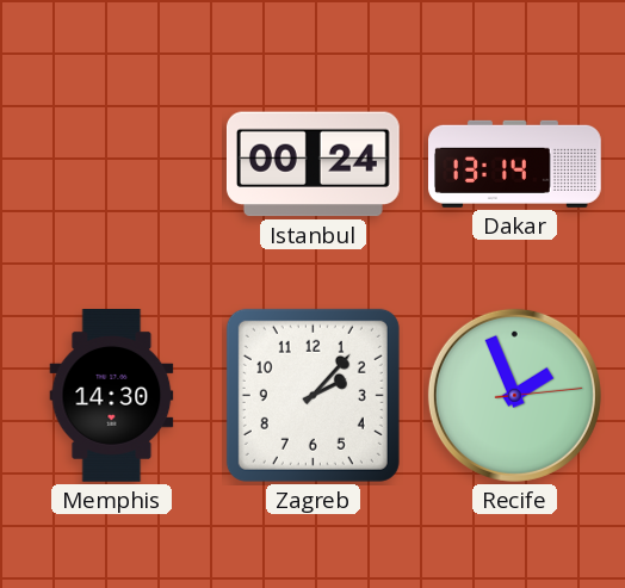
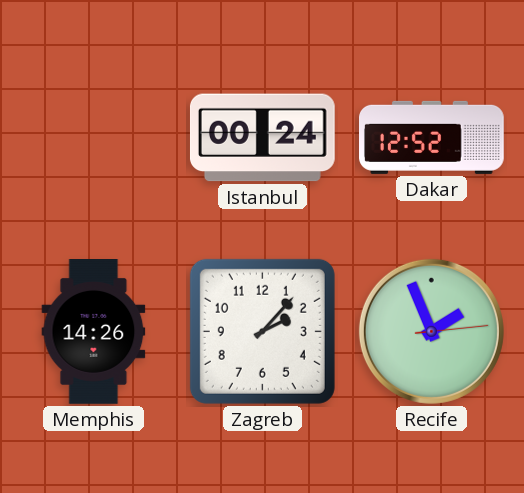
Dakar: 13:14 -> 12:52 (432, 137)
Memphis: 14:30 -> 14:26 (94, 332)
